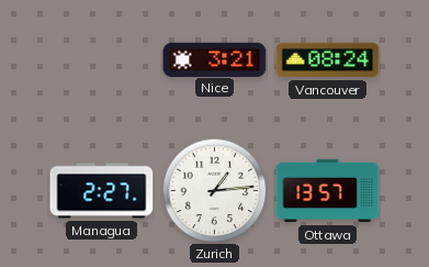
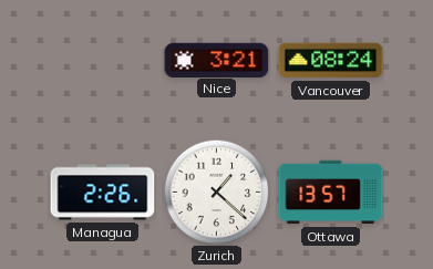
Managua: 2:27 -> 2:26 (103, 193)
Zurich: 1:14 -> 1:22 (216, 192)
